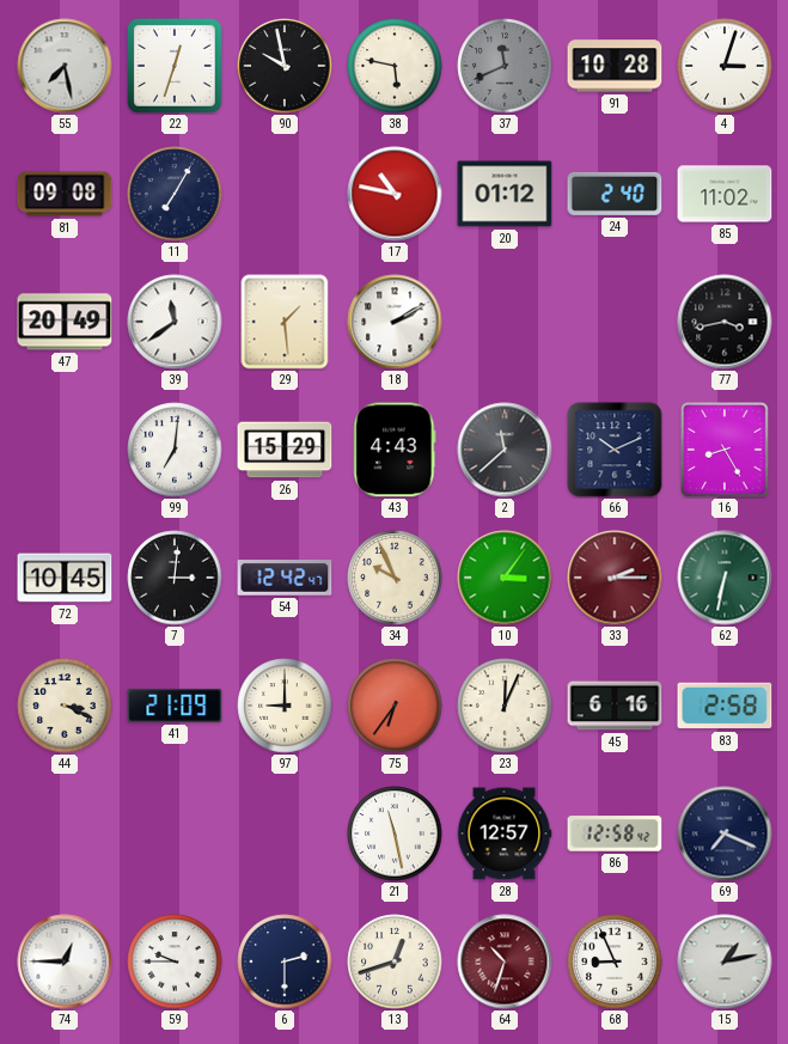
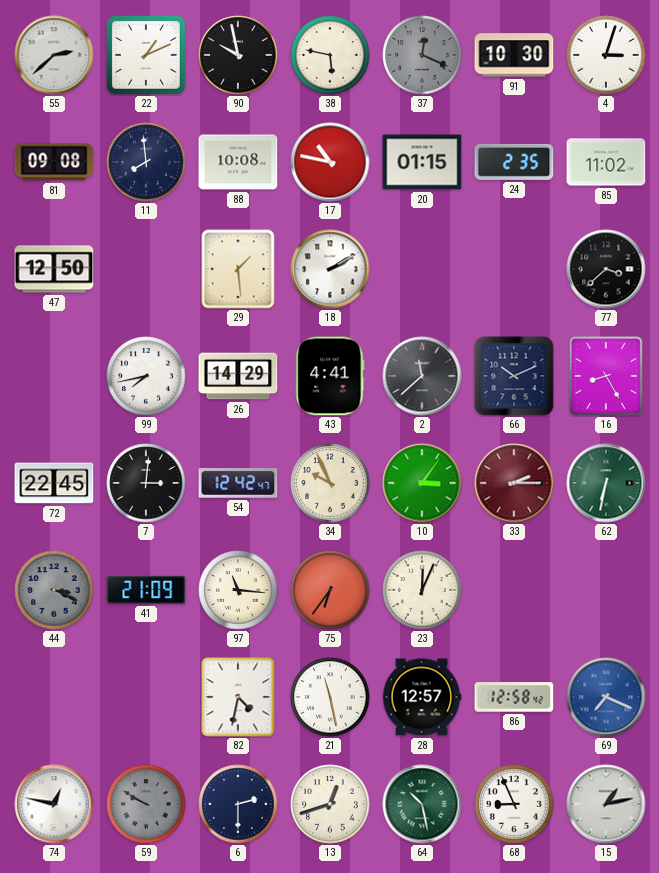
55: 7:28 -> 2:38 (54, 55)
22: 12:33 -> 1:11 (146, 55)
37: 11:41 -> 12:19 (422, 55)
91: 10:28 -> 10:30 (514, 55)
11: 7:05 -> 7:59 (146, 162)
88: none -> 10:08 (238, 162)
20: 01:12 -> 01:15 (422, 162)
24: 2:40 -> 2:35 (514, 162)
47: 20:49 -> 12:50 (54, 269)
39: 11:39 -> none (175, 322)
77: 3:43 -> 3:38 (606, 269)
99: 7:01 -> 7:43 (146, 376)
26: 15:29 -> 14:29 (238, 376)
43: 4:43 -> 4:41 (330, 376)
72: 10:45 -> 22:45 (54, 483)
44 dial: cream -> grey (54, 590)
97: 9:00 -> 11:16 (238, 590)
45: 6:16 -> none (615, 706)
83: 2:58 -> none (725, 706)
82: none -> 4:32 (238, 697)
69 dial: navy -> blue (606, 697)
74: 12:45 -> 12:47 (54, 804)
59: 9:45 -> 9:50 (146, 804)
59 dial: white -> grey (146, 804)
64: 10:33 -> 10:28 (422, 804)
64 dial: burgundy -> green (422, 804)
